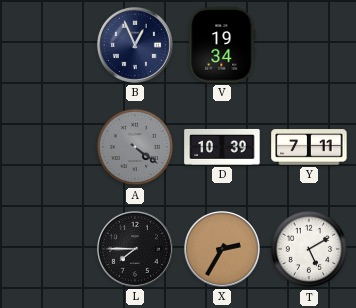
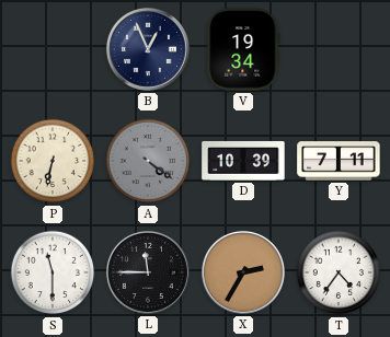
P: none -> 6:32 (53, 161)
S: none -> 11:30 (53, 272)
L: 7:45 -> 11:45 (148, 272)
T: 5:10 -> 4:36 (339, 272)
